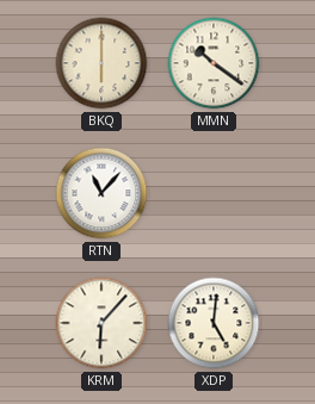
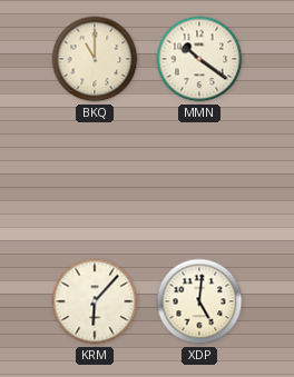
BKQ: 6:00 -> 11:00 (95, 59)
RTN: 11:07 -> none (101, 193)
